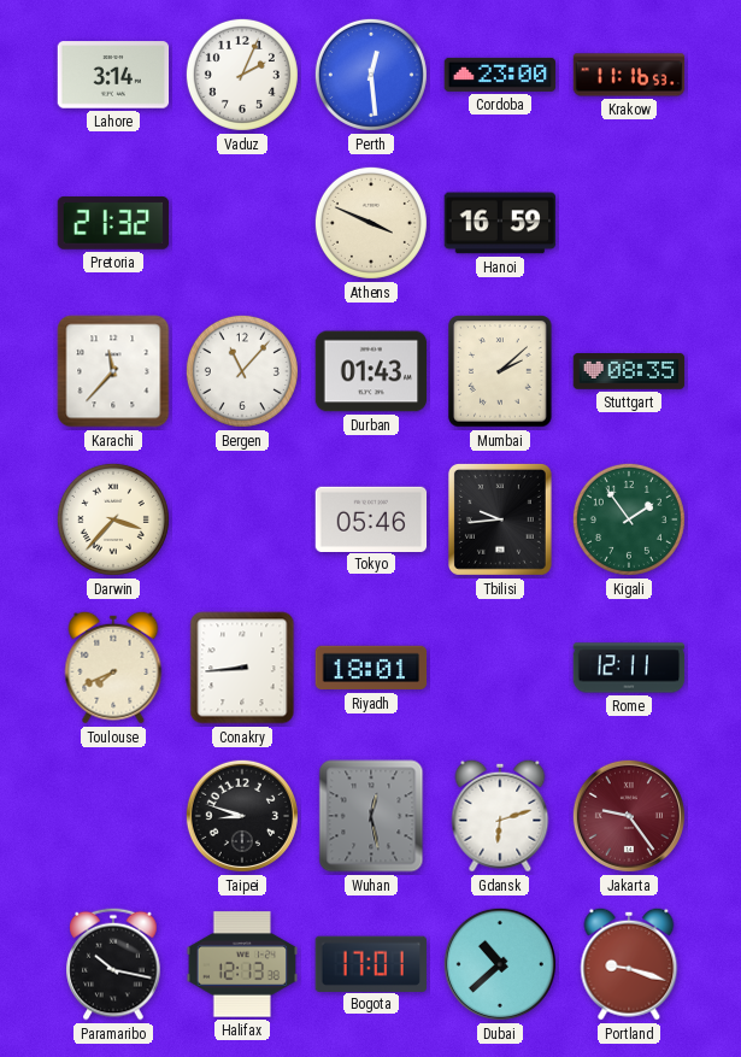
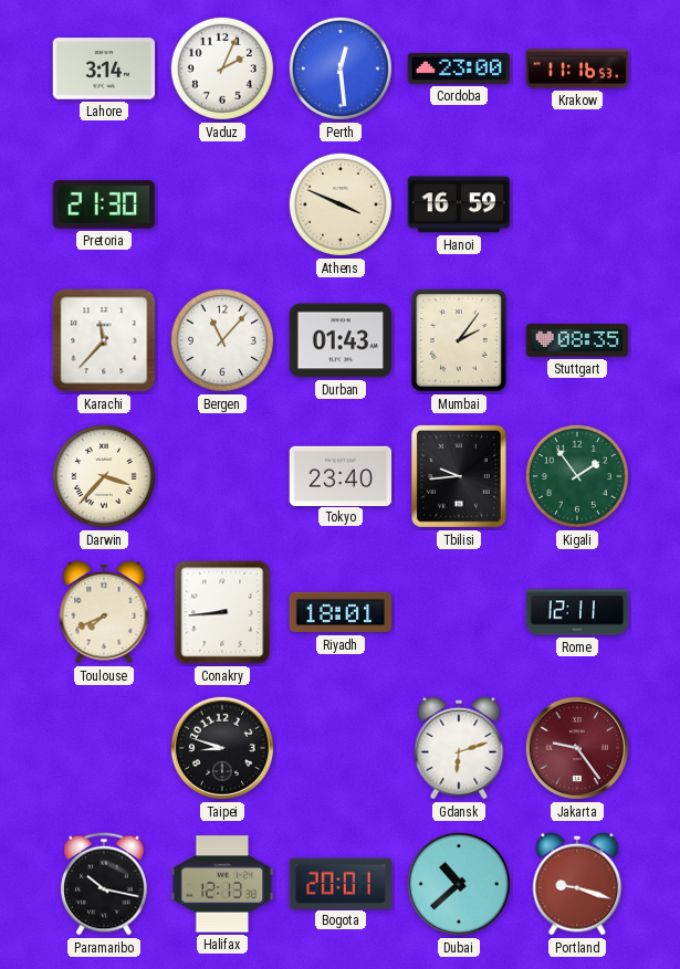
Pretoria: 21:32 -> 21:30 (104, 206)
Mumbai: 2:08 -> 2:06 (459, 340)
Tokyo: 05:46 -> 23:40 (341, 475)
Wuhan: 12:28 -> none (371, 816)
Bogota: 17:01 -> 20:01 (341, 883)
